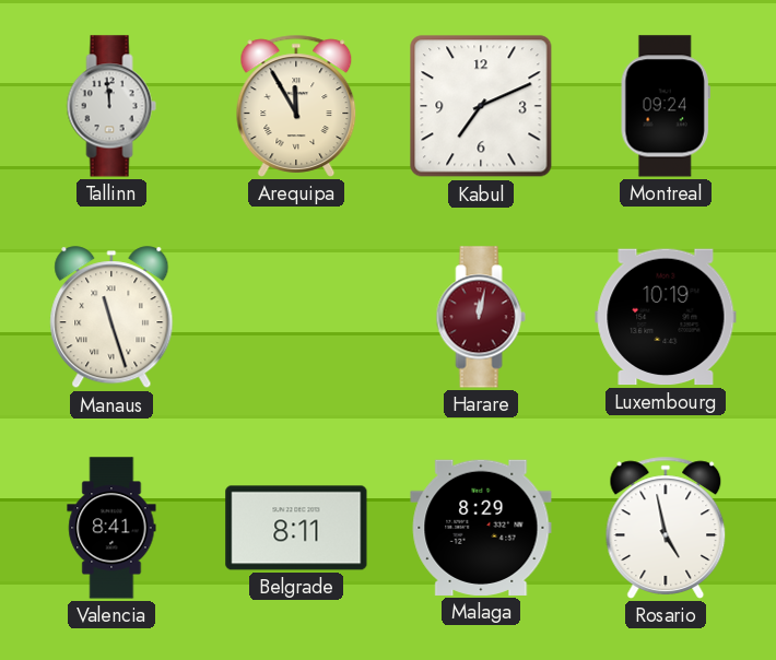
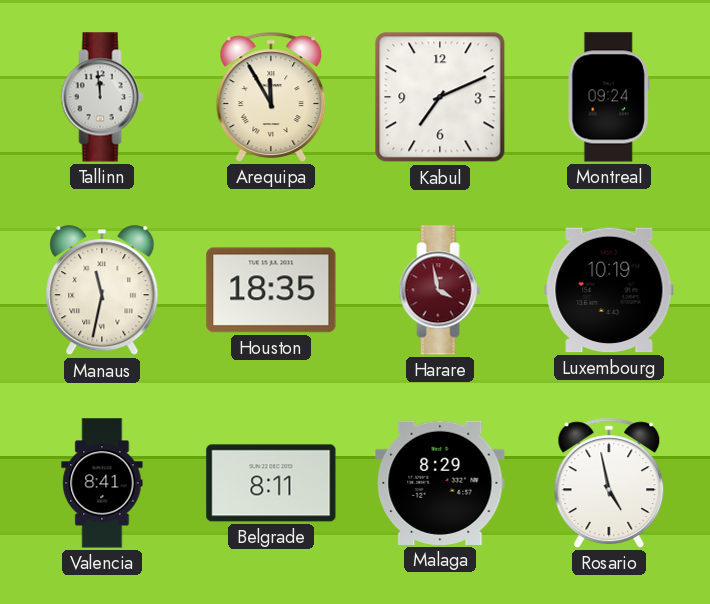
Manaus: 11:27 -> 11:32 (102, 291)
Houston: none -> 18:35 (271, 290)
Harare: 12:02 -> 3:58 (440, 290)
